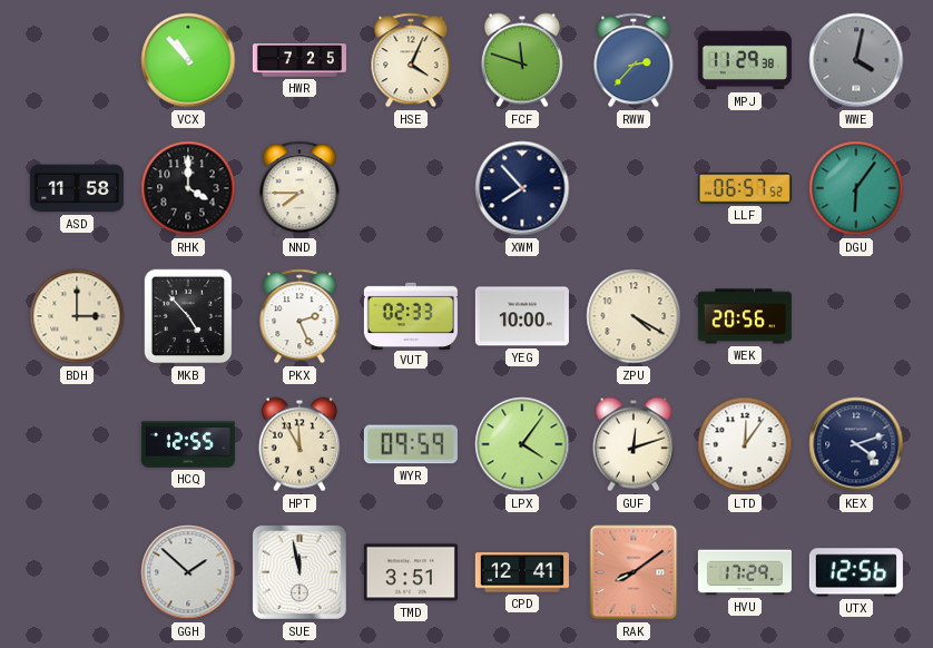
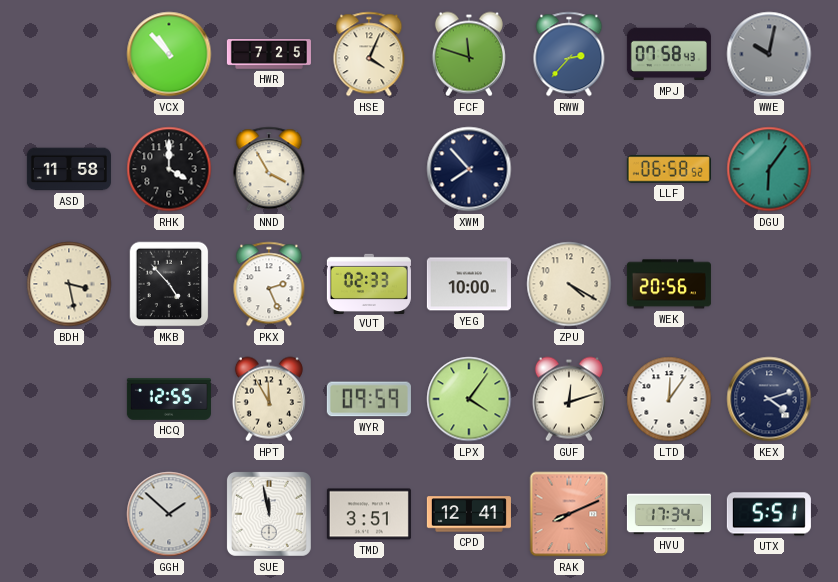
MPJ: 11:29 -> 07:58 (669, 54)
WWE: 4:02 -> 10:02 (769, 54)
NND: 7:45 -> 3:55 (269, 169)
LLF: 06:57 -> 06:58 (669, 169)
BDH: 3:00 -> 3:28 (69, 284)
RAK: 8:09 -> 8:11 (569, 514)
HVU: 17:29 -> 17:34 (669, 514)
UTX: 12:56 -> 5:51 (769, 514)
